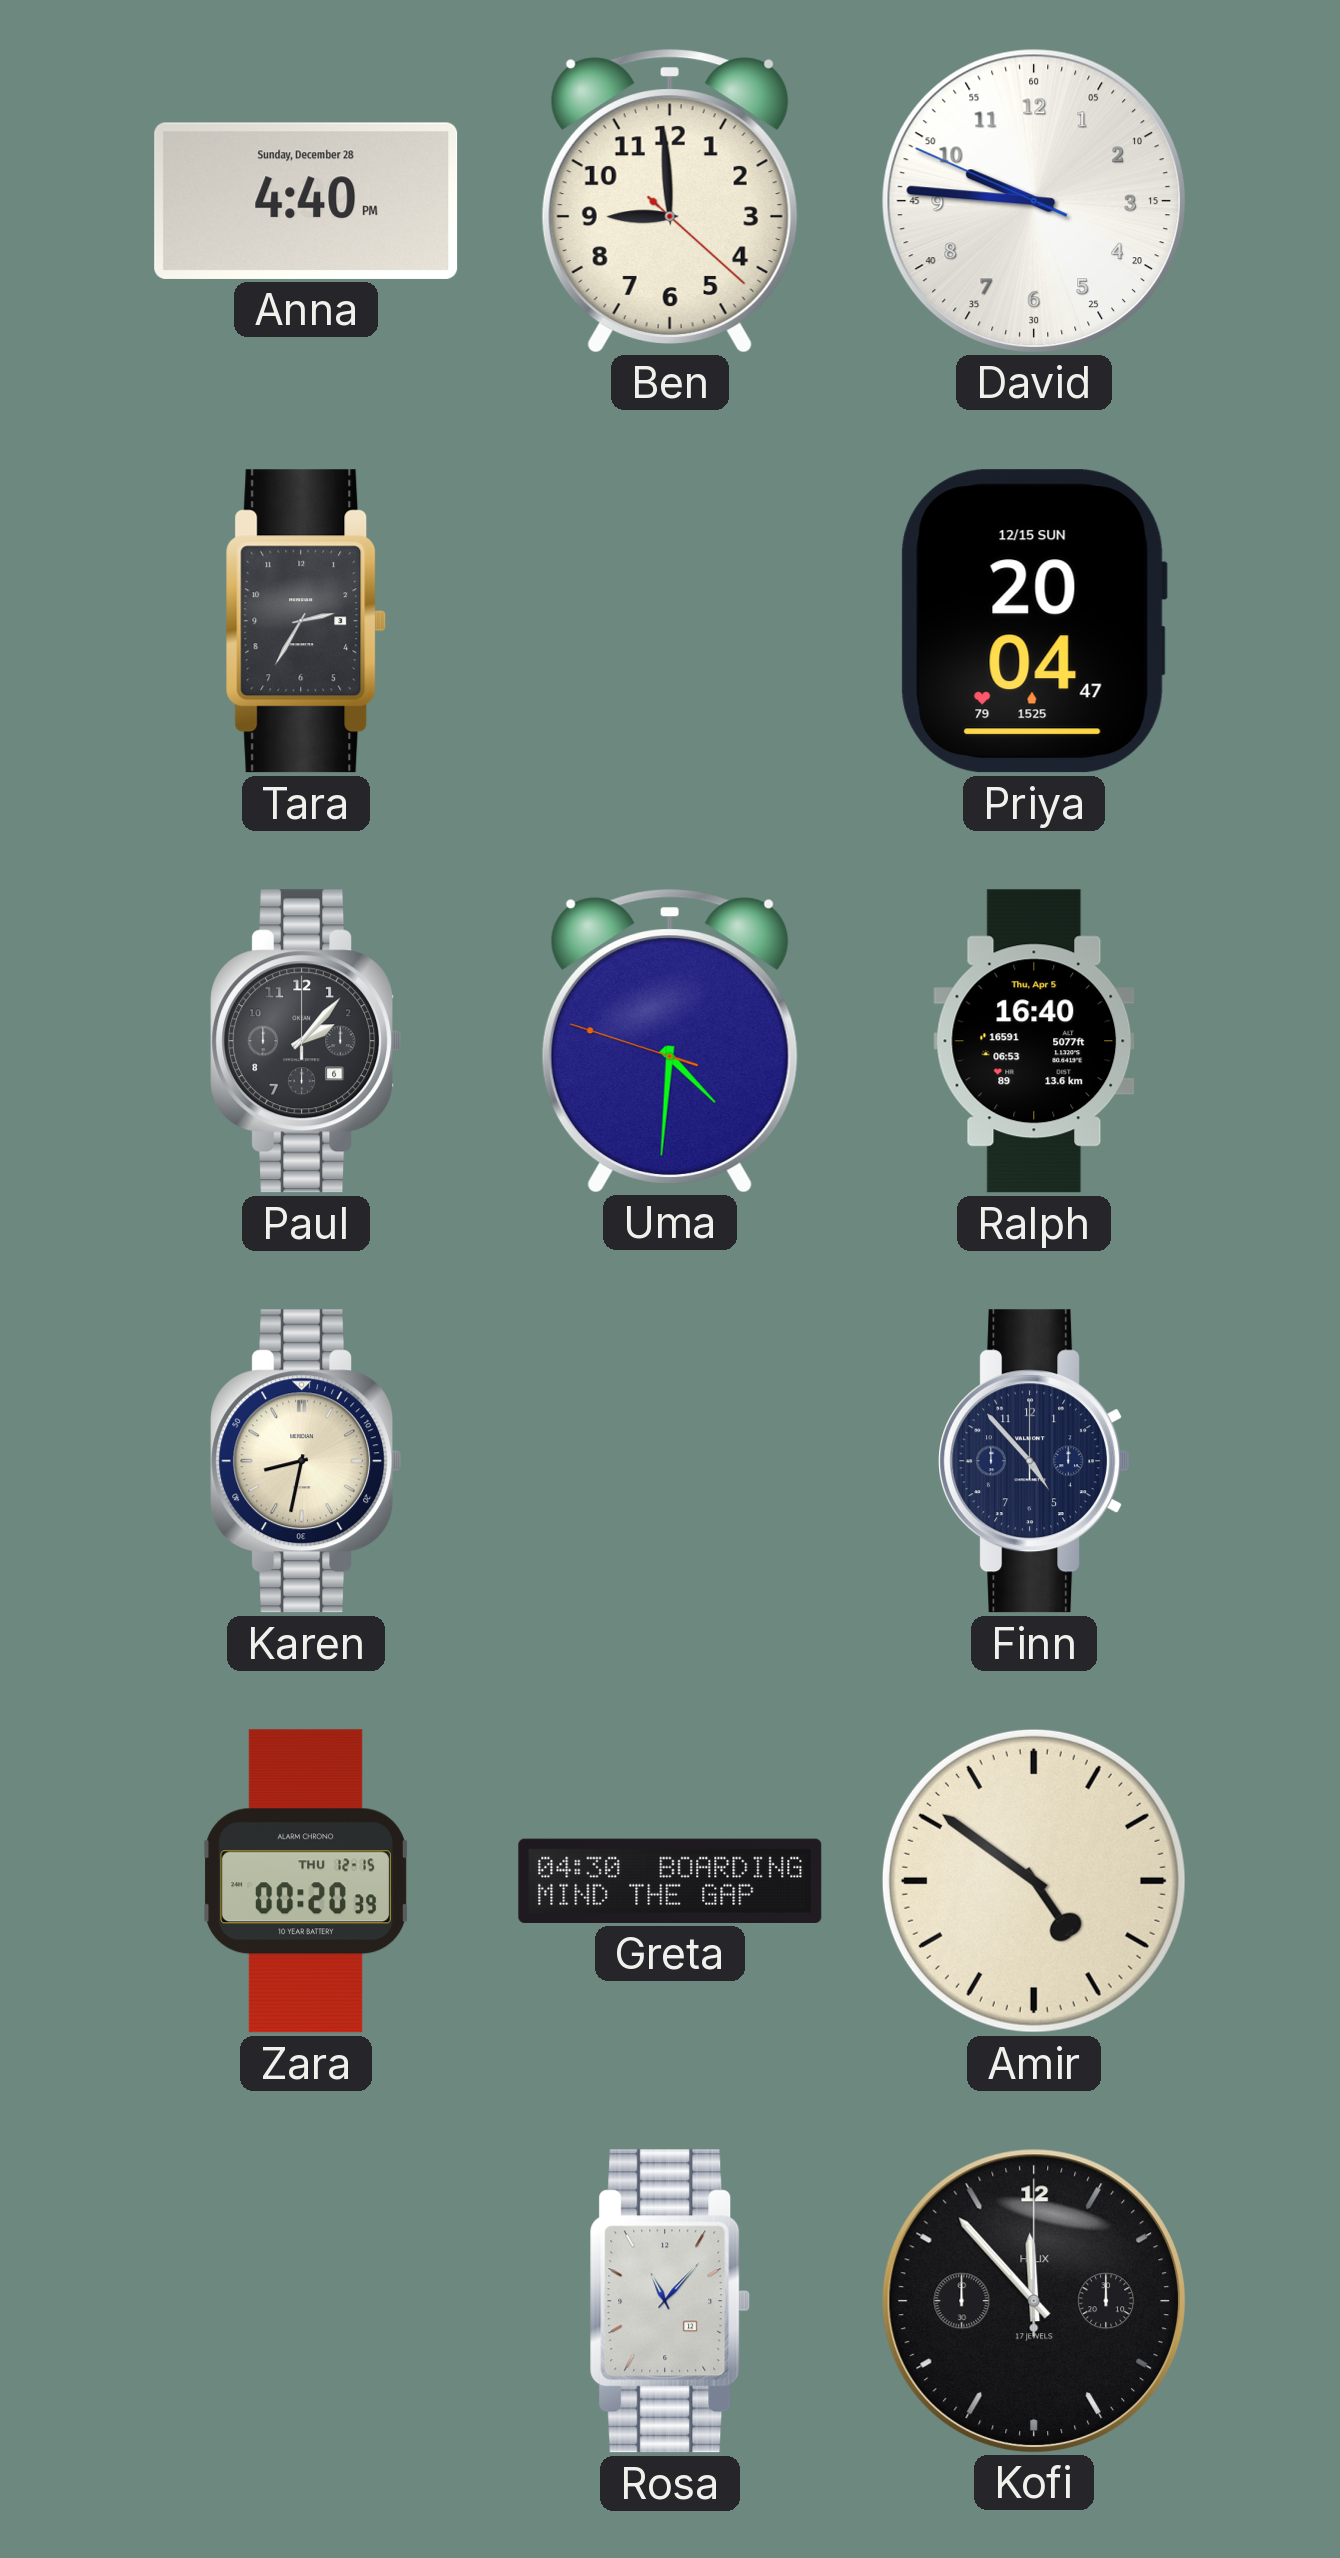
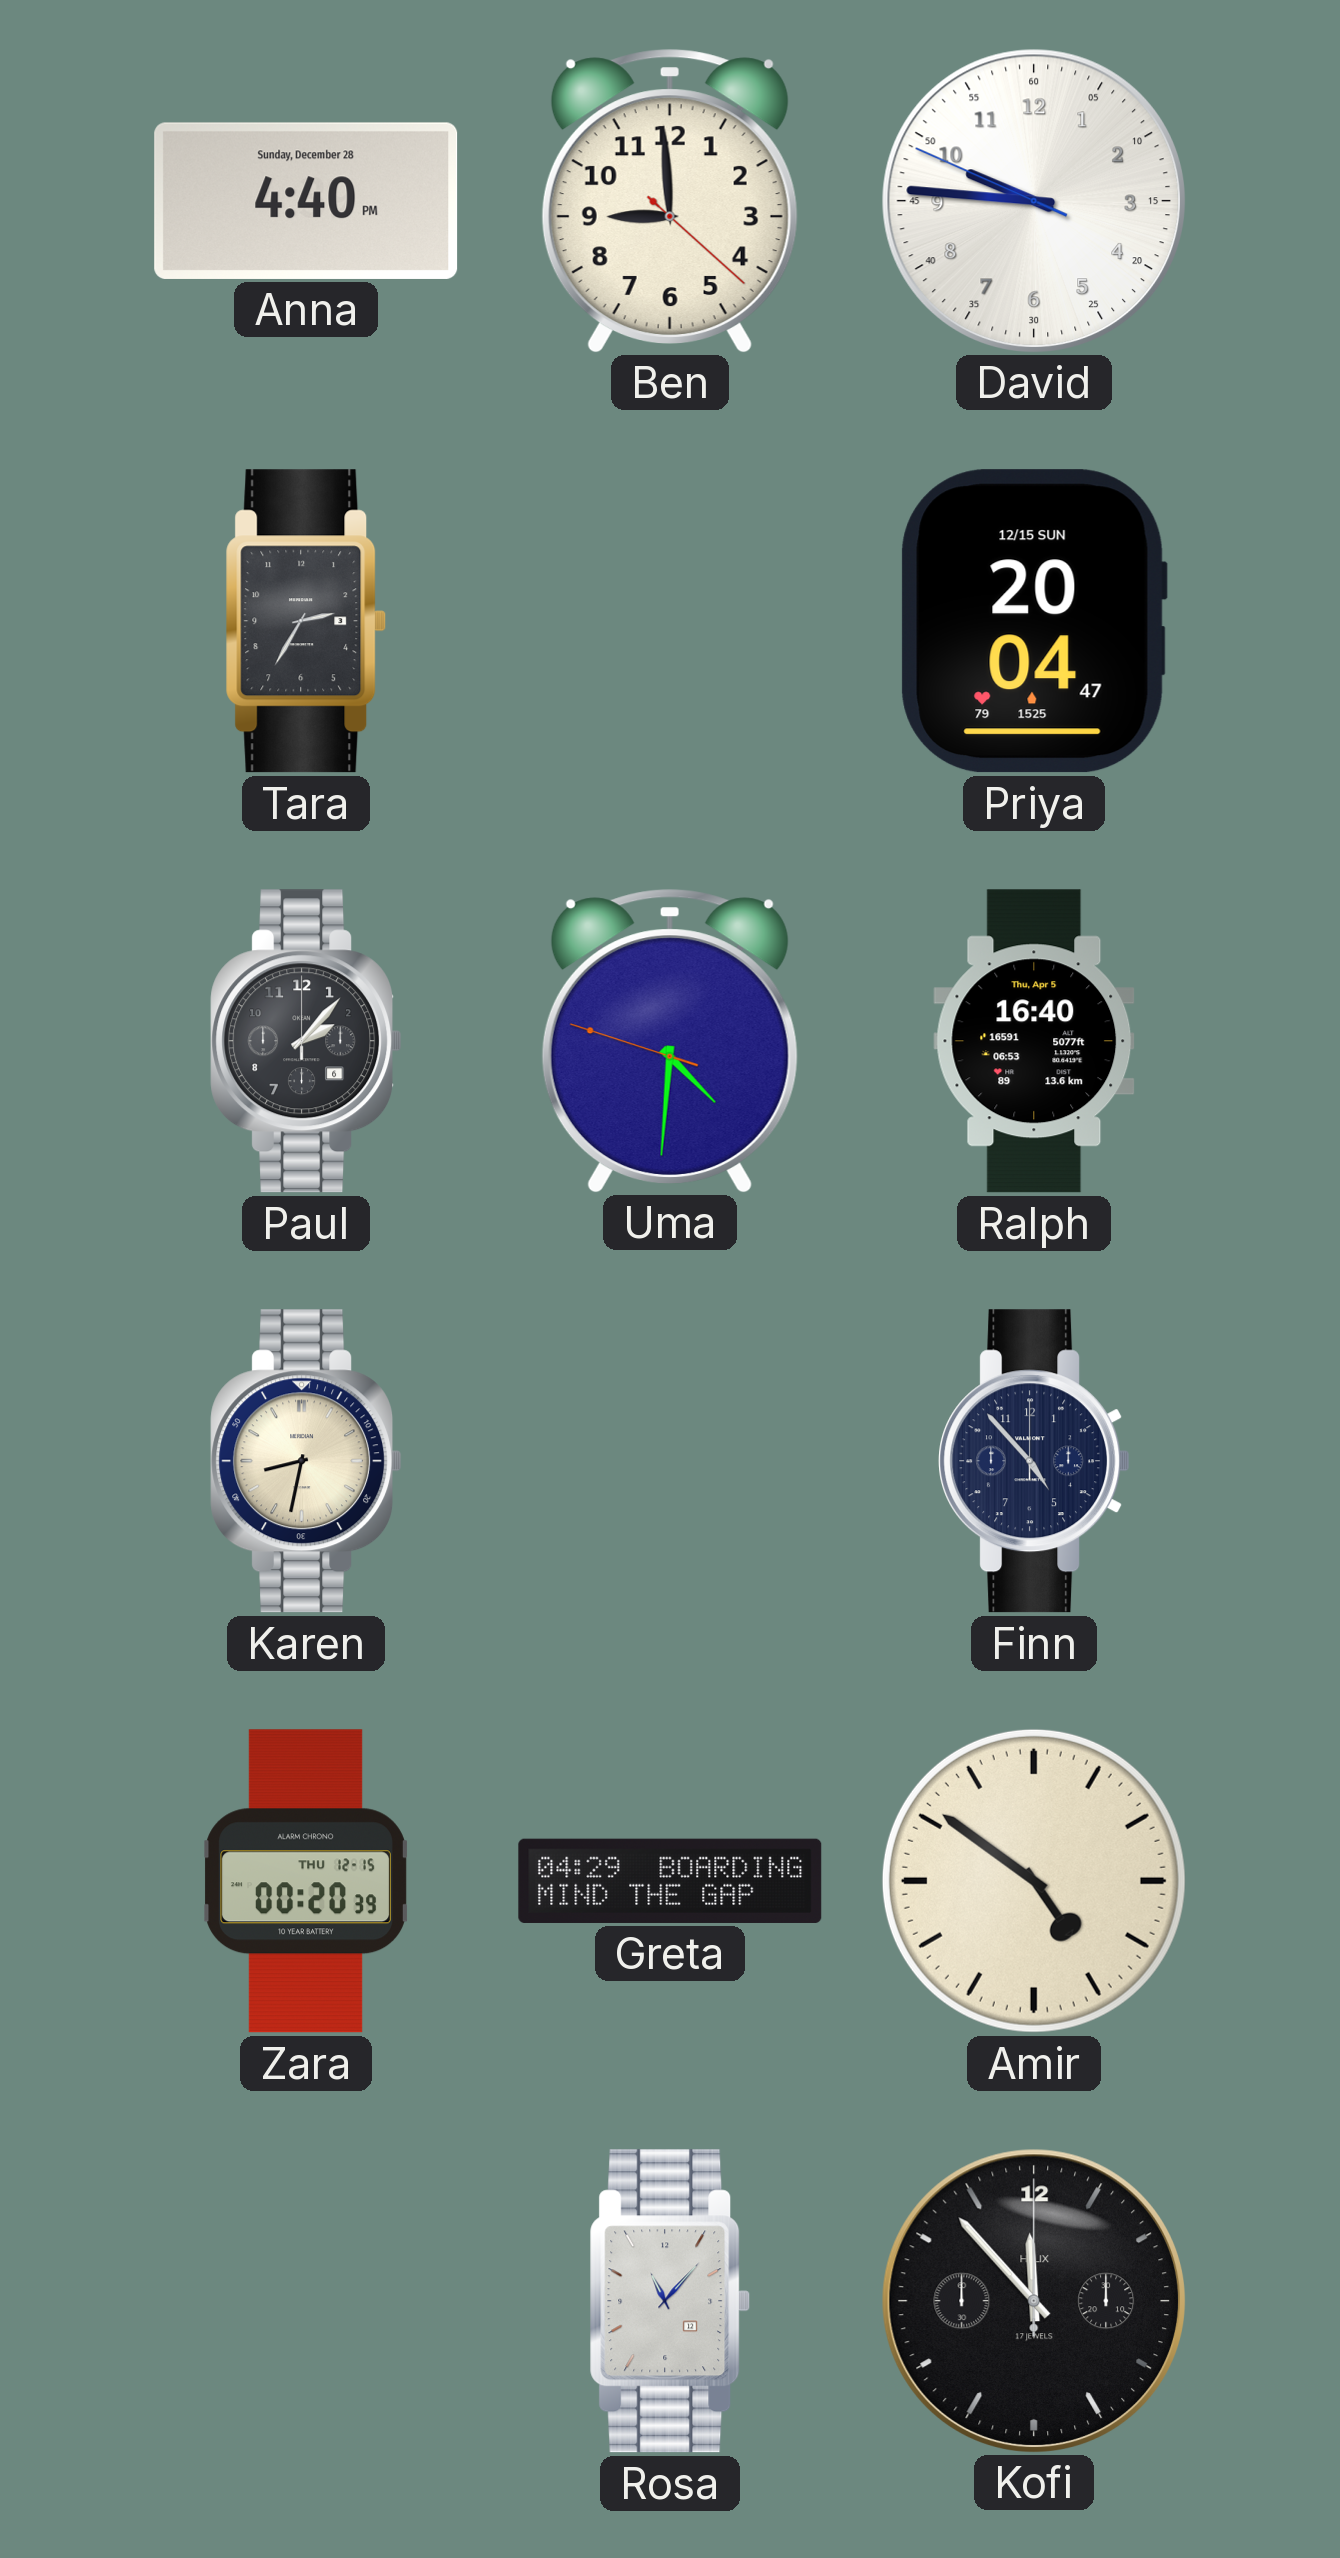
Greta: 04:30 -> 04:29 (670, 1881)
